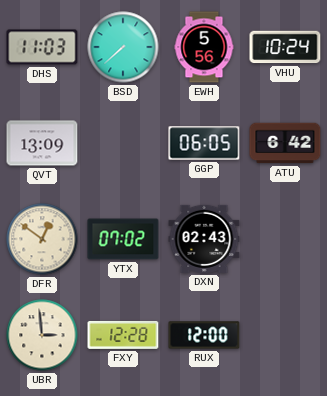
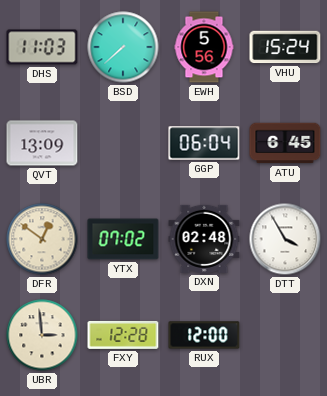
VHU: 10:24 -> 15:24 (285, 47)
GGP: 06:05 -> 06:04 (204, 143)
ATU: 6:42 -> 6:45 (285, 143)
DXN: 02:43 -> 02:48 (204, 239)
DTT: none -> 3:55 (285, 239)
